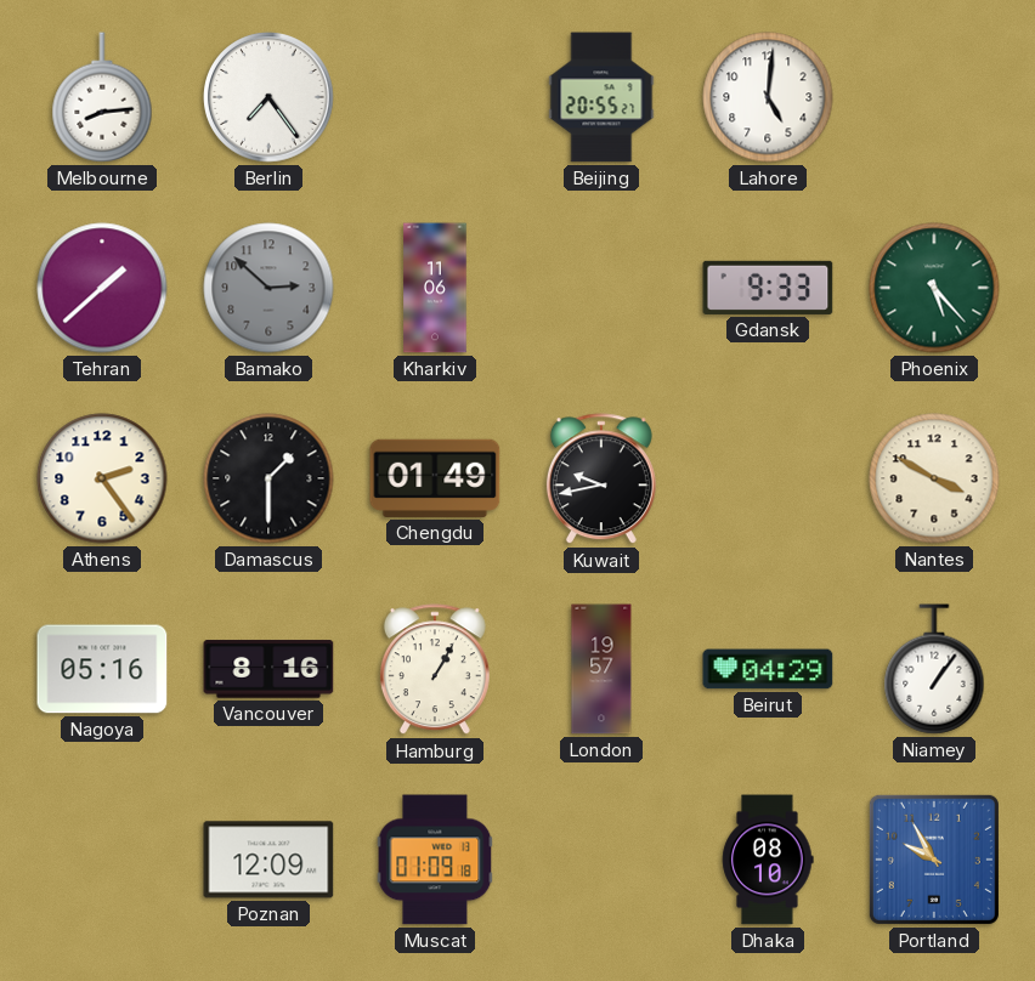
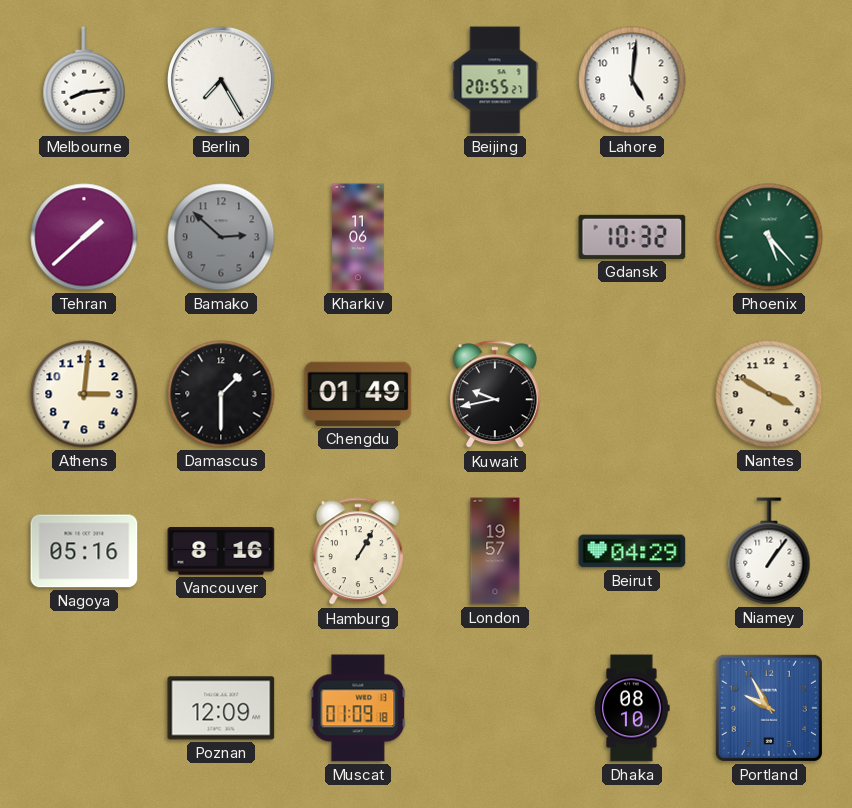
Berlin: 7:24 -> 7:25 (221, 80)
Gdansk: 9:33 -> 10:32 (632, 237)
Athens: 2:24 -> 3:01 (84, 394)
